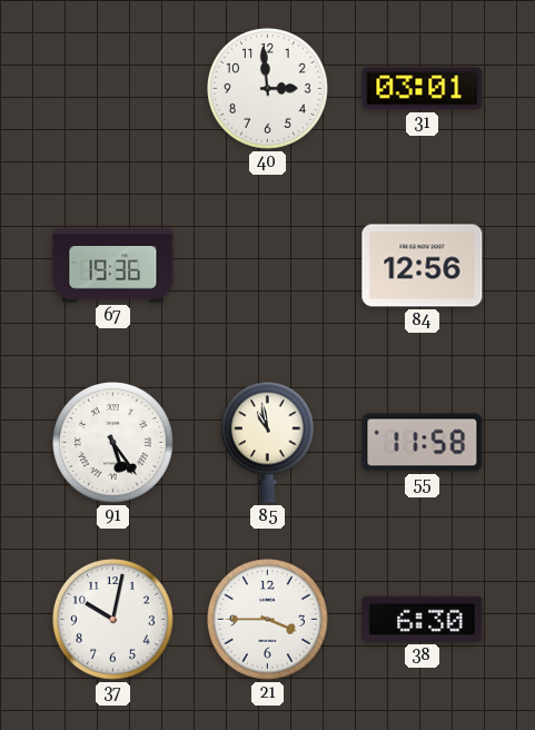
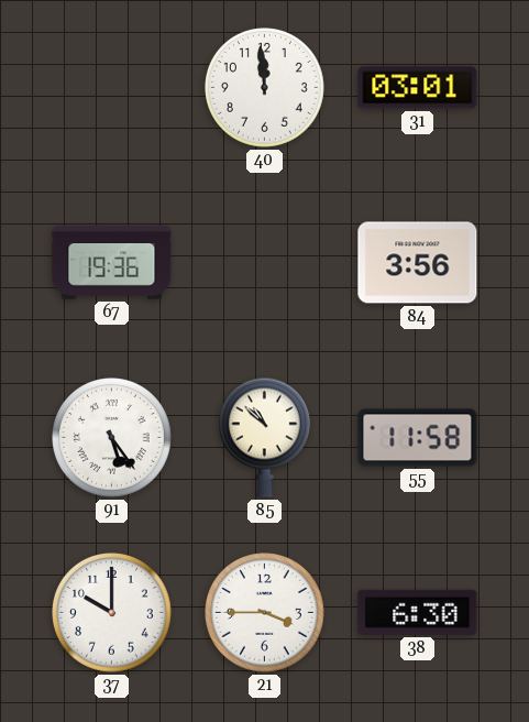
40: 2:59 -> 11:59 (265, 88)
84: 12:56 -> 3:56 (418, 263)
85: 10:58 -> 10:52 (264, 437)
37: 10:02 -> 10:00 (112, 613)
